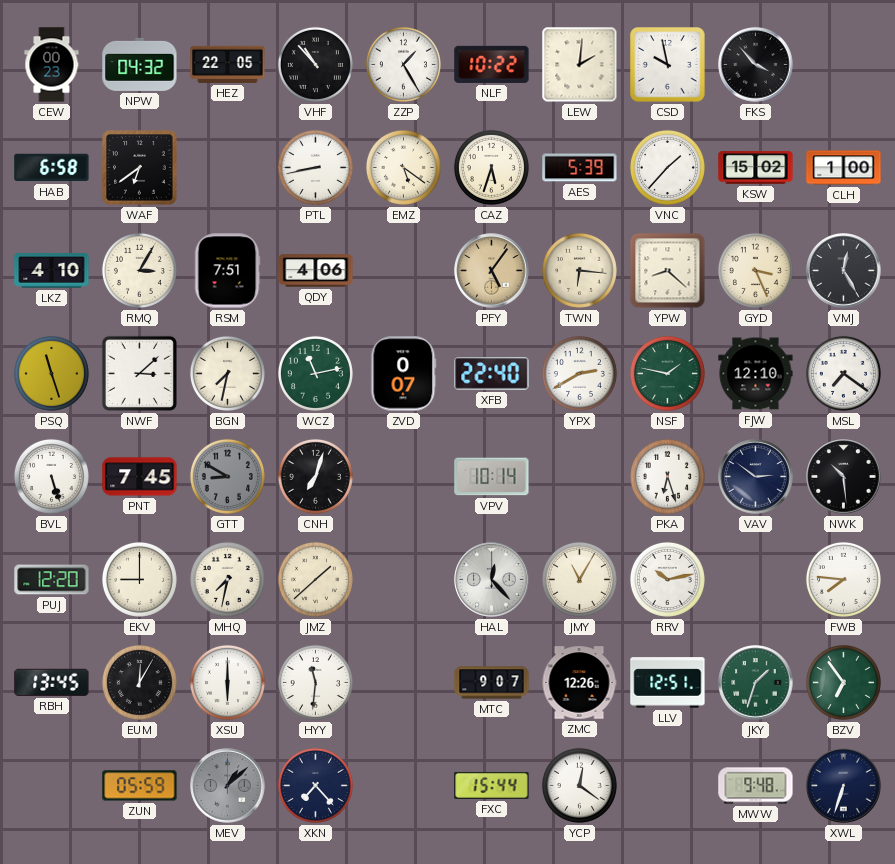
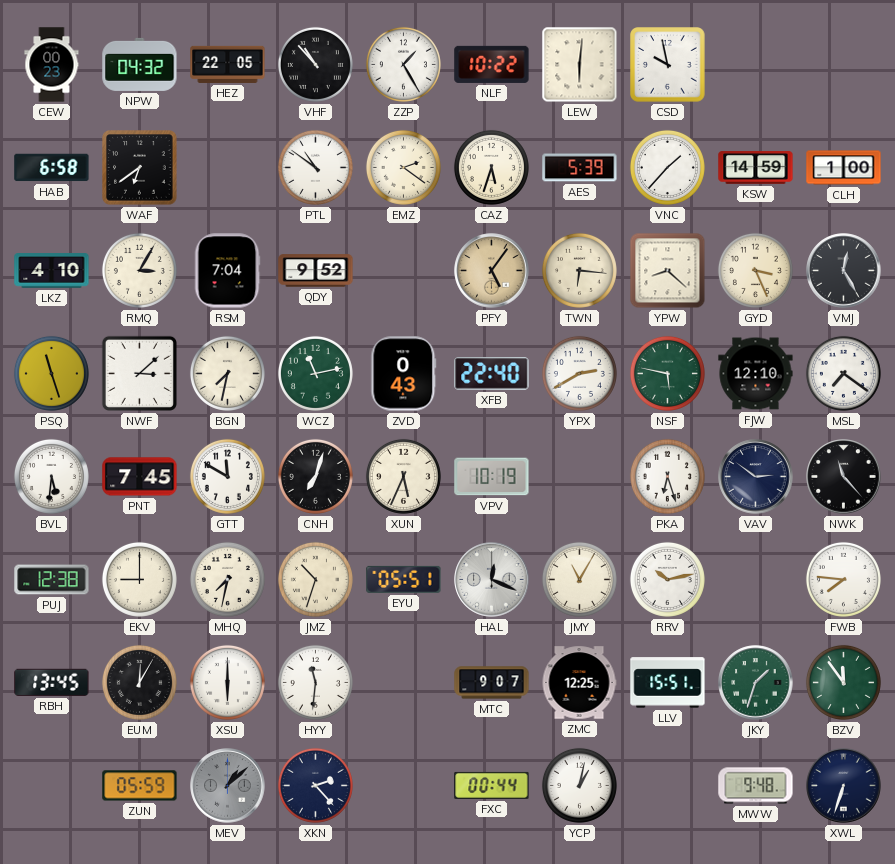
LEW: 2:01 -> 6:01 (580, 65)
FKS: 3:53 -> none (756, 65)
PTL: 8:43 -> 10:51 (315, 167)
EMZ: 5:21 -> 2:21 (403, 167)
KSW: 15:02 -> 14:59 (756, 168)
RSM: 7:51 -> 7:04 (227, 271)
QDY: 4:06 -> 9:52 (316, 271)
ZVD: 0:07 -> 0:43 (404, 374)
NSF: 1:47 -> 5:47 (667, 373)
BVL: 5:27 -> 5:31 (51, 476)
GTT: 8:50 -> 11:50 (227, 476)
GTT dial: grey -> white (227, 476)
XUN: none -> 5:34 (403, 476)
VPV: 10:14 -> 10:19 (492, 477)
NWK: 10:29 -> 11:23 (844, 477)
PUJ: 12:20 -> 12:38 (52, 580)
JMZ: 1:38 -> 10:33 (315, 579)
EYU: none -> 05:51 (404, 579)
HAL: 12:23 -> 12:19 (492, 580)
ZMC: 12:26 -> 12:25 (579, 683)
LLV: 12:51 -> 15:51 (668, 683)
BZV: 6:54 -> 11:54 (843, 682)
XKN: 7:23 -> 2:23 (315, 785)
FXC: 15:44 -> 00:44 (492, 785)
YCP: 12:21 -> 1:02 (579, 785)
